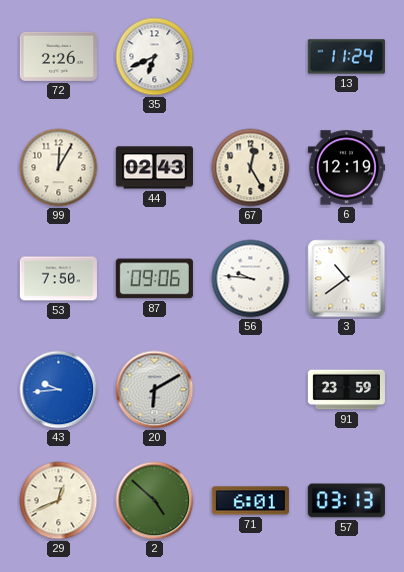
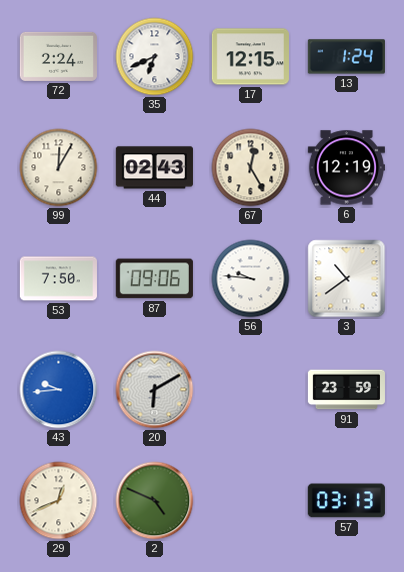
72: 2:26 -> 2:24 (58, 56)
17: none -> 12:15 (250, 57)
13: 11:24 -> 1:24 (346, 57)
2: 4:52 -> 4:49 (155, 501)
71: 6:01 -> none (250, 501)
